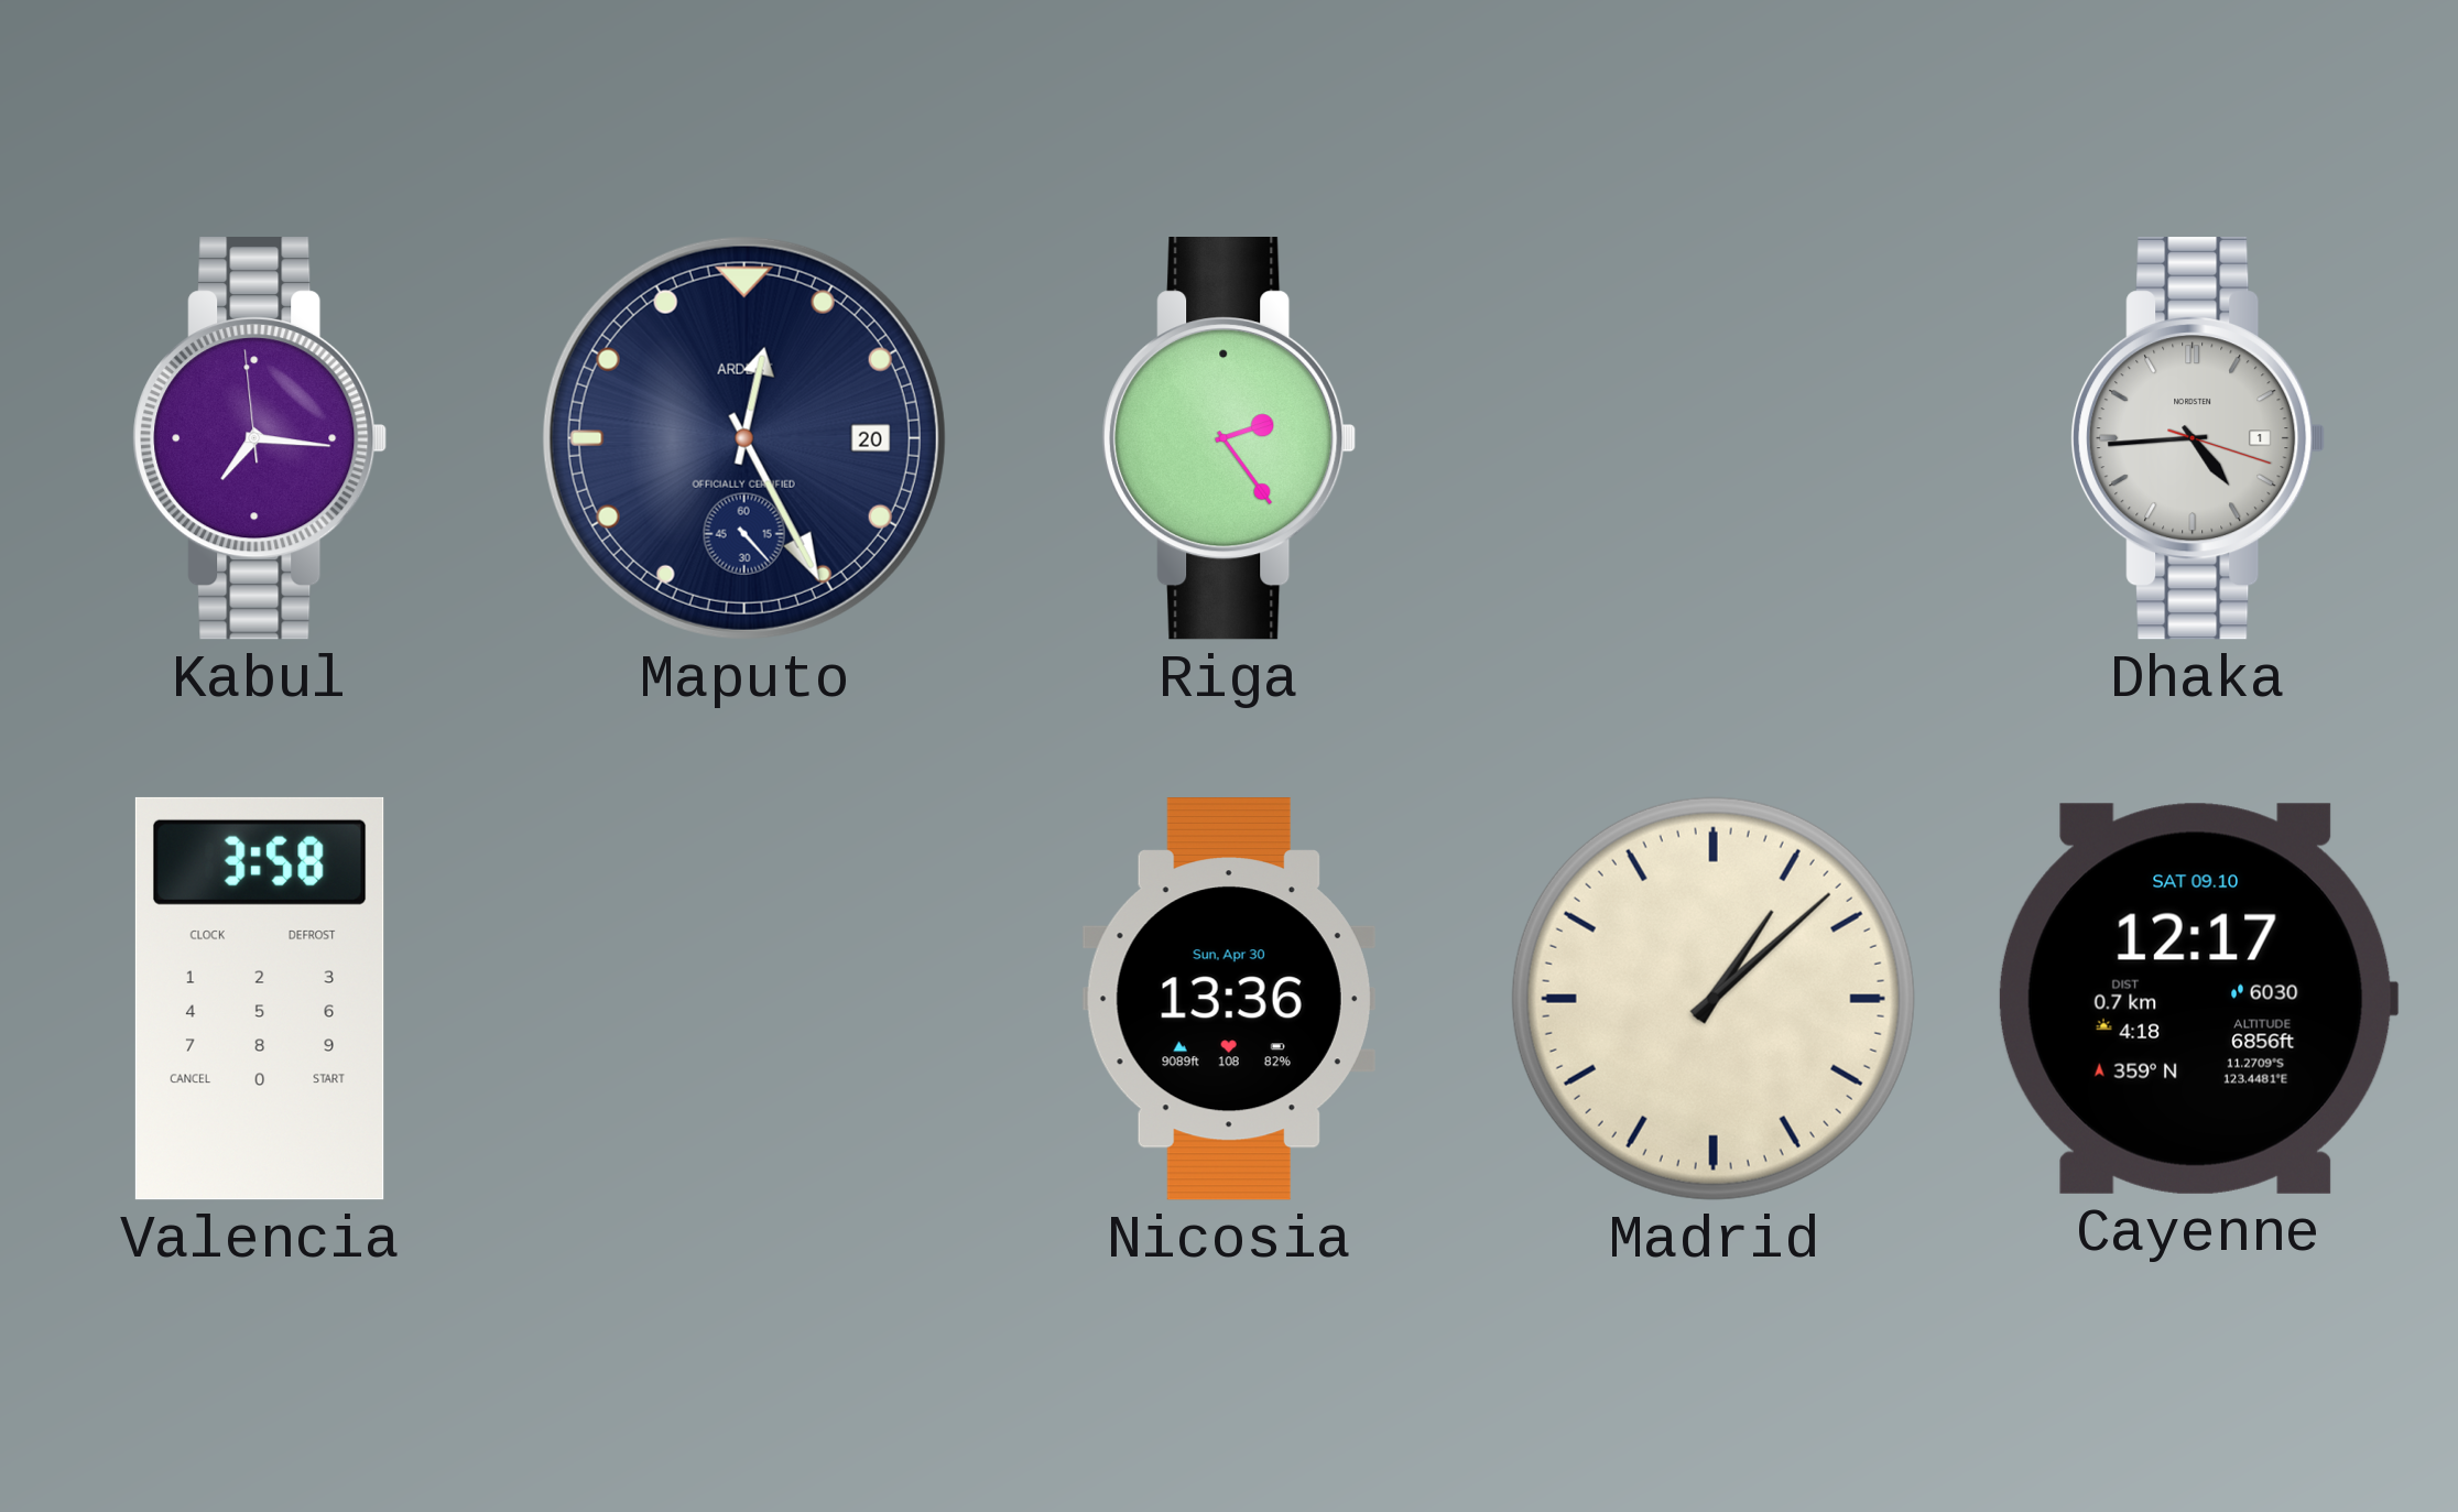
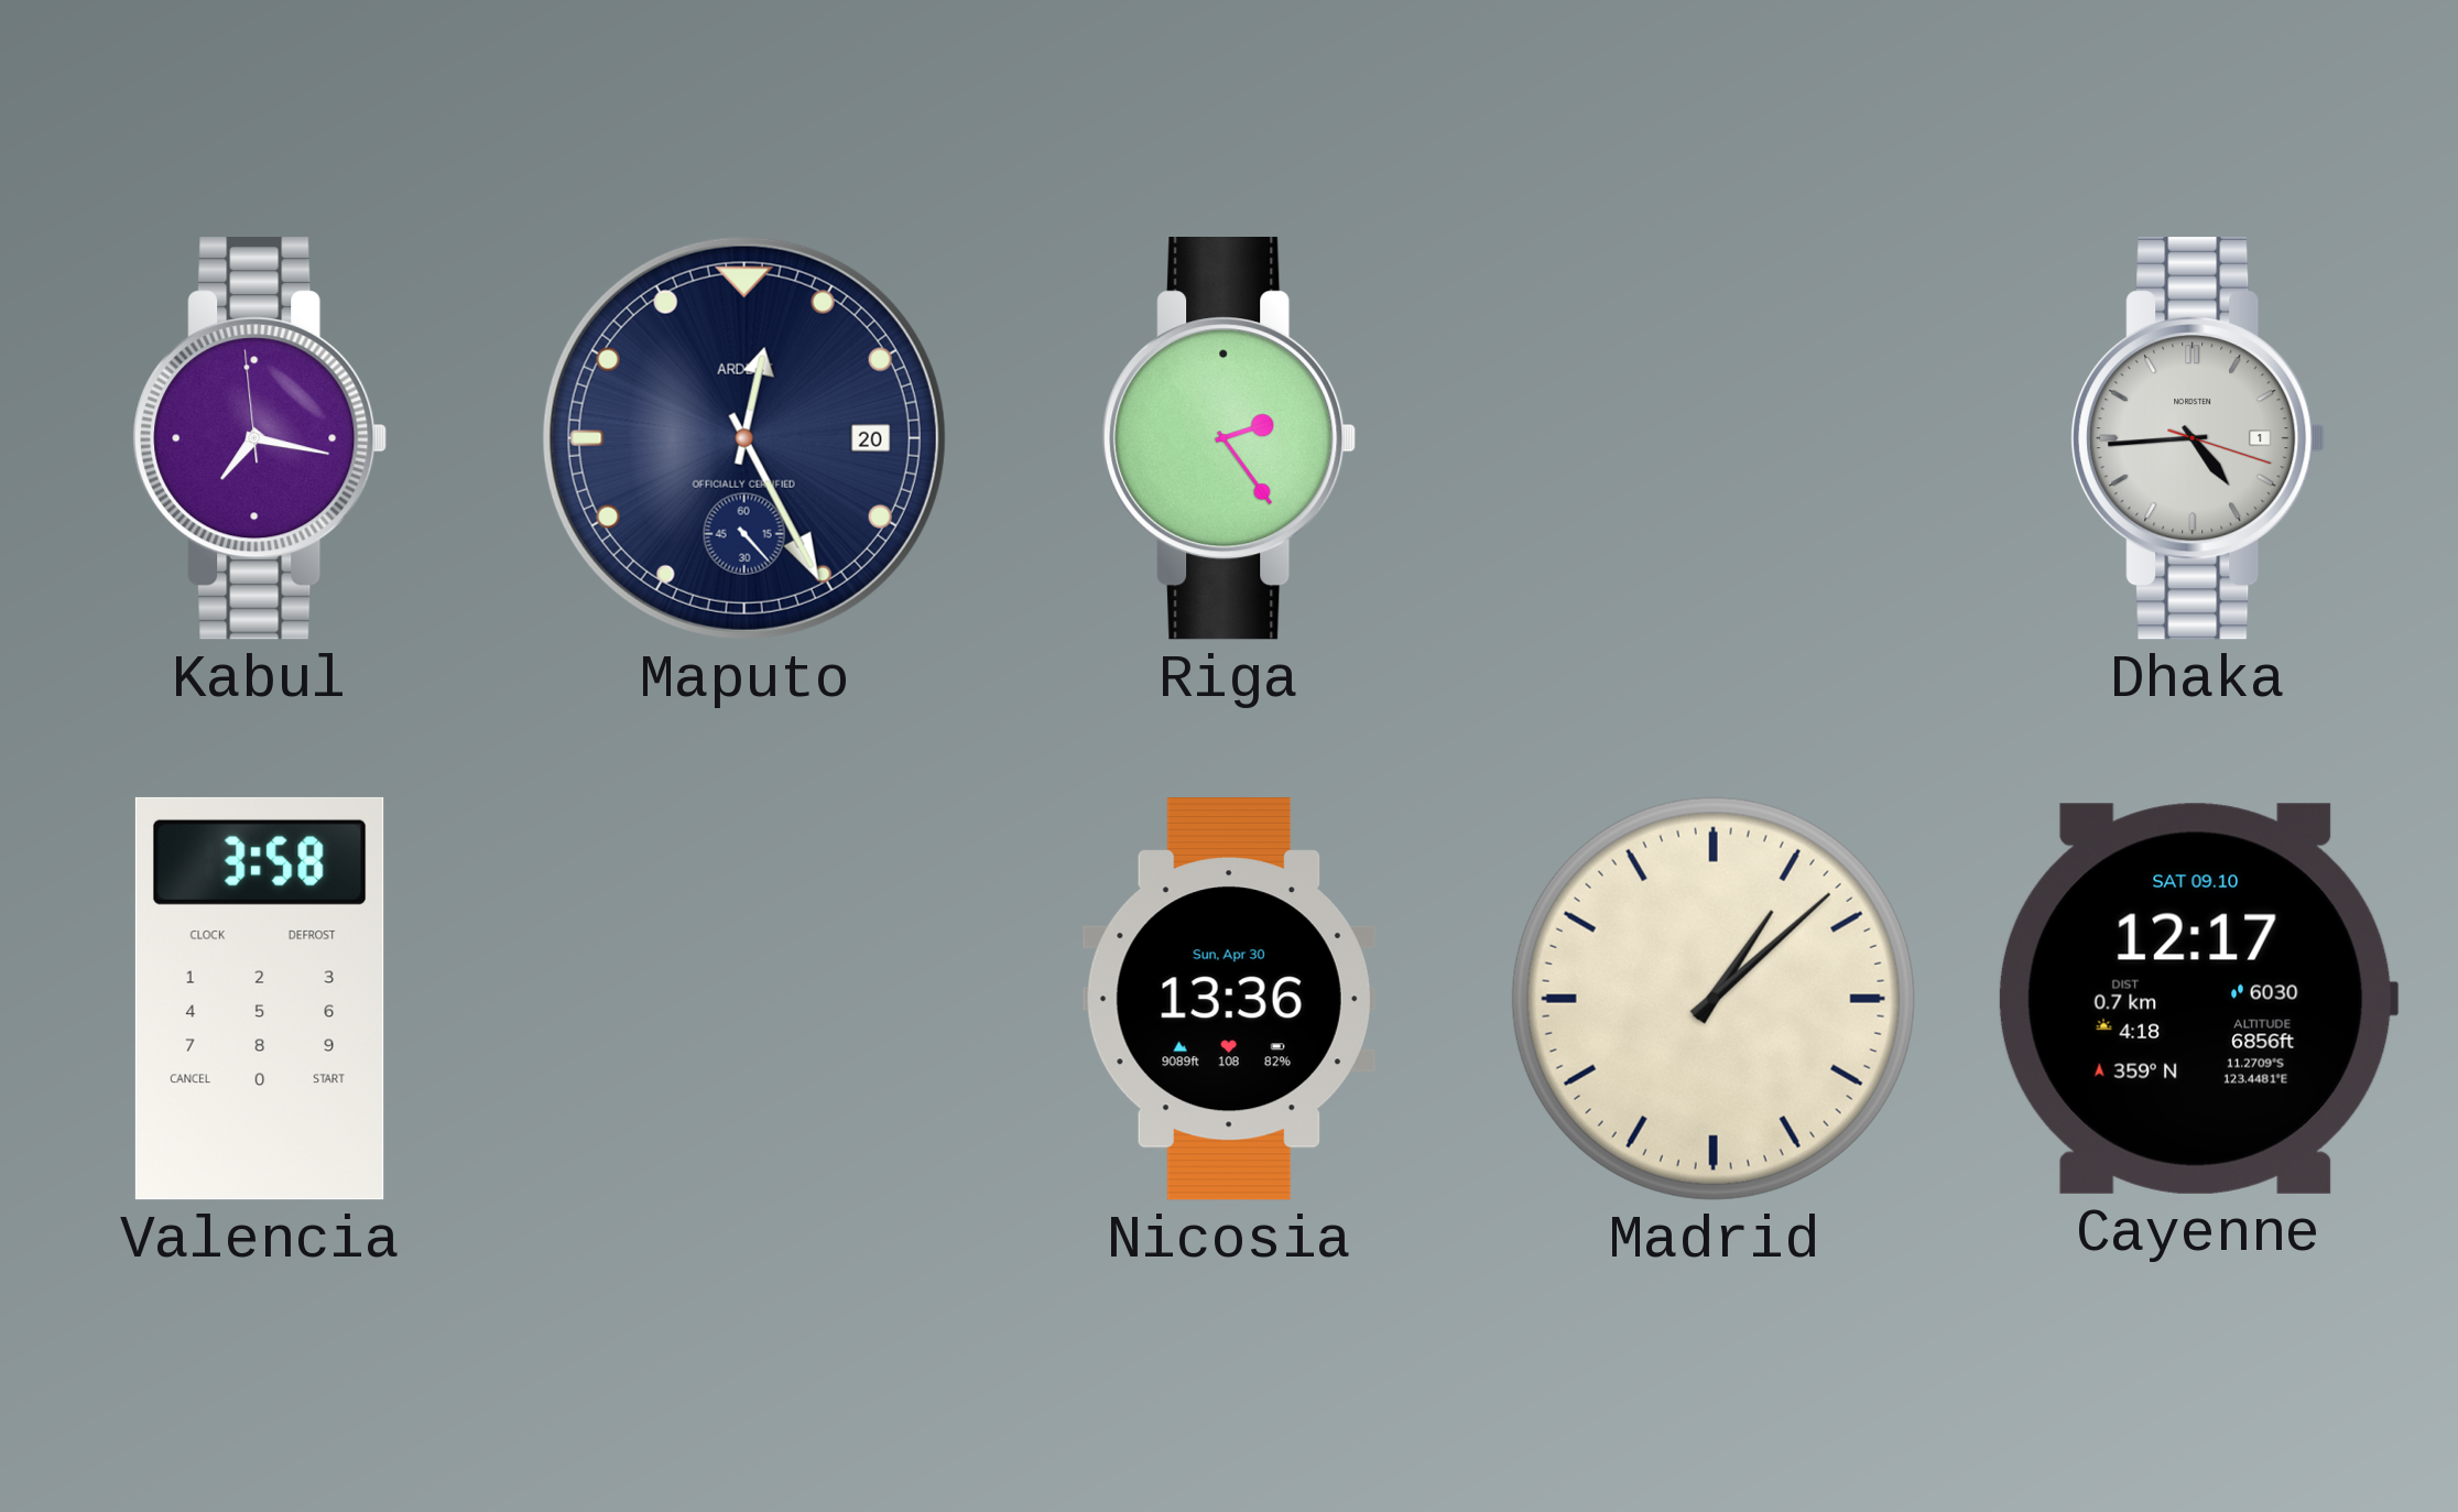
Kabul: 7:15 -> 7:16 (260, 439)
